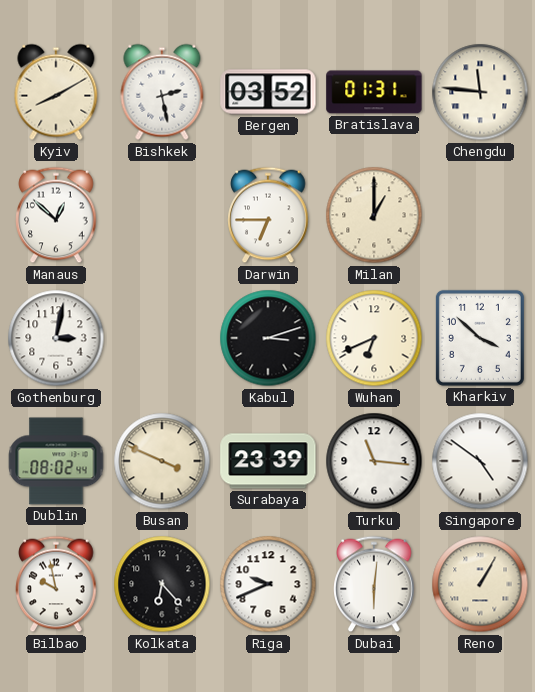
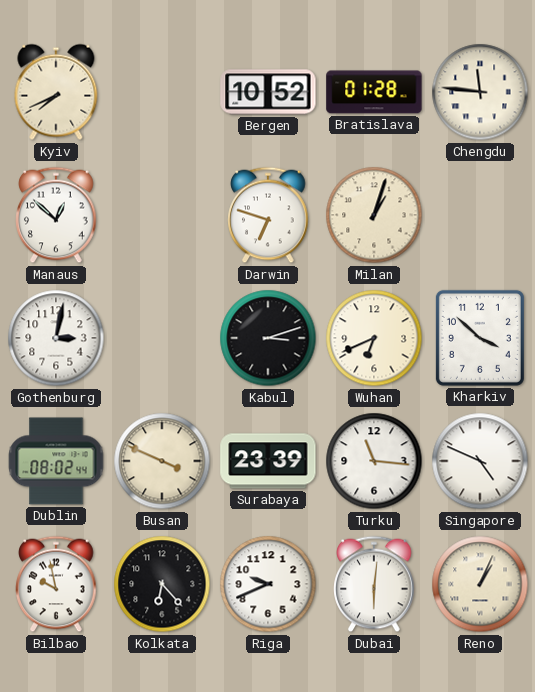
Kyiv: 8:10 -> 7:41 (56, 92)
Bishkek: 2:28 -> none (162, 92)
Bergen: 03:52 -> 10:52 (268, 92)
Bratislava: 01:31 -> 01:28 (374, 92)
Darwin: 6:45 -> 6:48 (268, 215)
Milan: 1:00 -> 1:03 (374, 215)
Singapore: 4:51 -> 4:49 (480, 461)
Reno: 1:05 -> 1:04 (480, 584)
